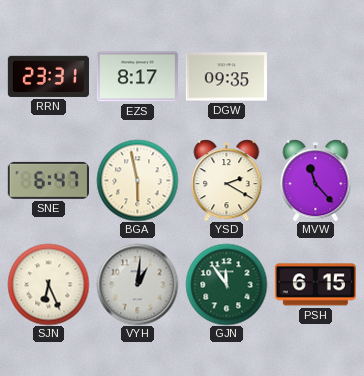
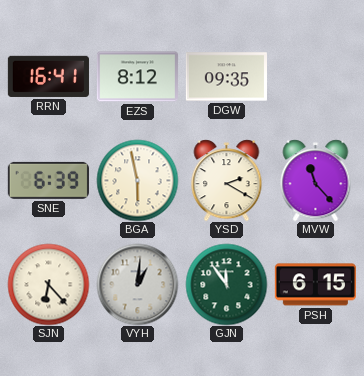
RRN: 23:31 -> 16:41 (48, 76)
EZS: 8:17 -> 8:12 (137, 77)
SNE: 6:47 -> 6:39 (48, 180)
SJN: 6:26 -> 6:23 (48, 284)
